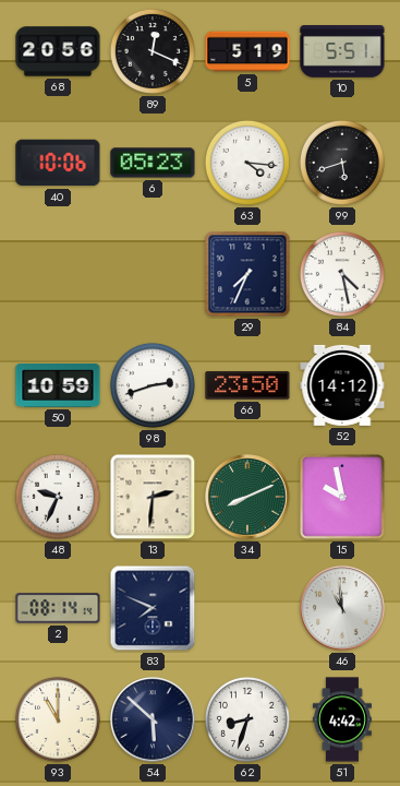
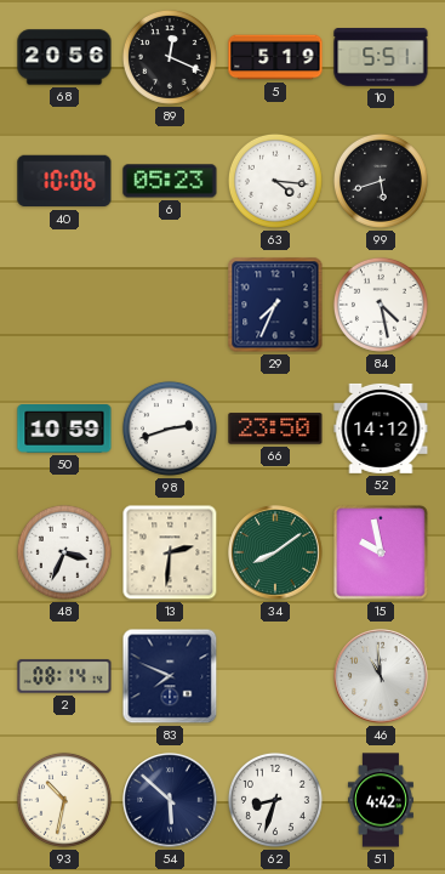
48: 9:34 -> 3:34 (64, 552)
34: 8:11 -> 8:09 (275, 552)
93: 11:00 -> 10:32 (64, 800)
